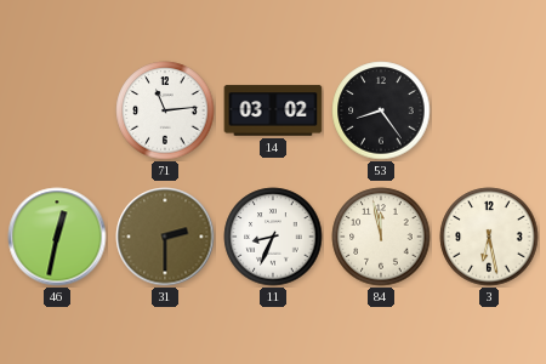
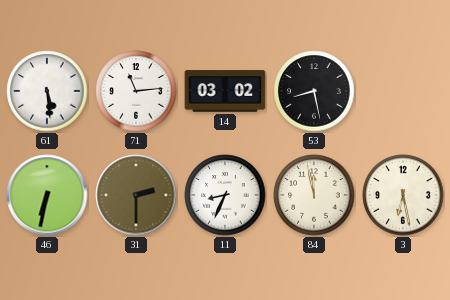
61: none -> 5:29 (47, 91)
53: 8:24 -> 8:28 (314, 91)
46: 12:32 -> 6:32 (47, 195)
